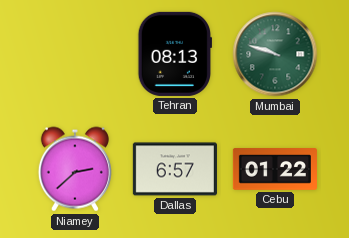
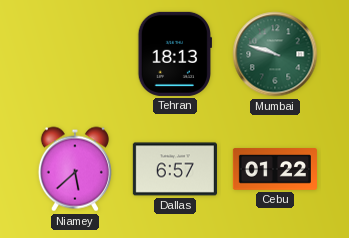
Tehran: 08:13 -> 18:13 (174, 54)
Niamey: 2:38 -> 5:38 (75, 169)
